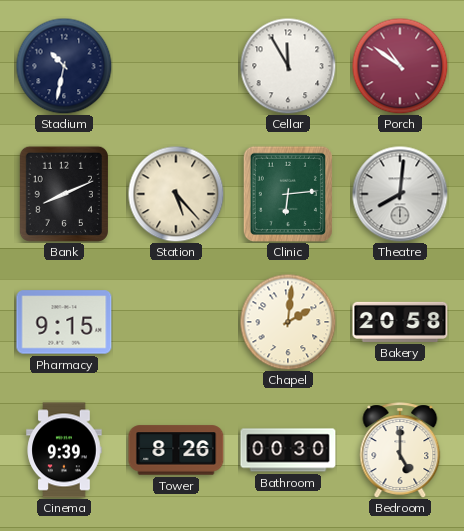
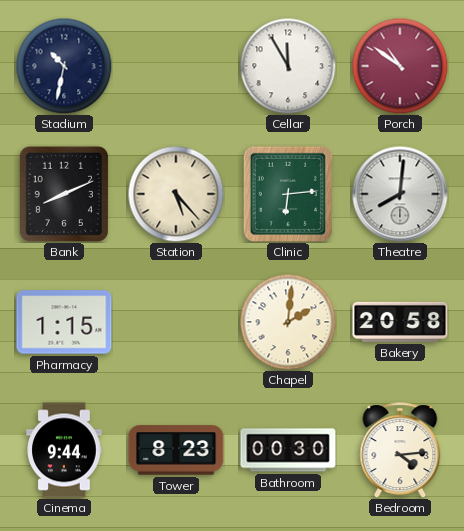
Pharmacy: 9:15 -> 1:15 (64, 322)
Cinema: 9:39 -> 9:44 (64, 450)
Tower: 8:26 -> 8:23 (176, 450)
Bedroom: 5:00 -> 4:14 (400, 450)
